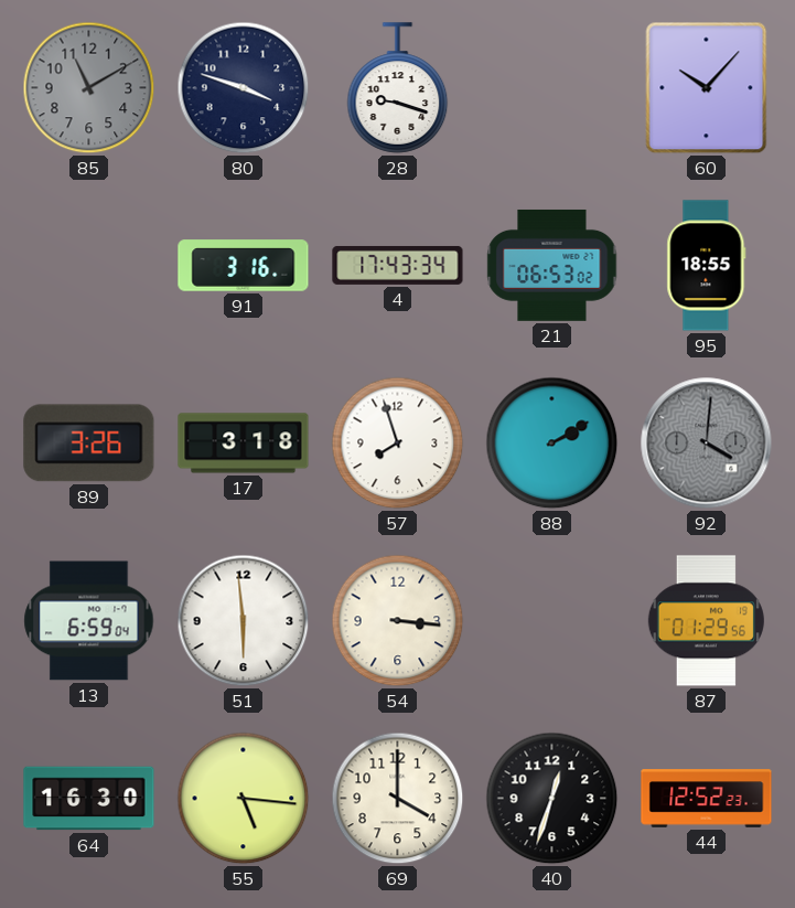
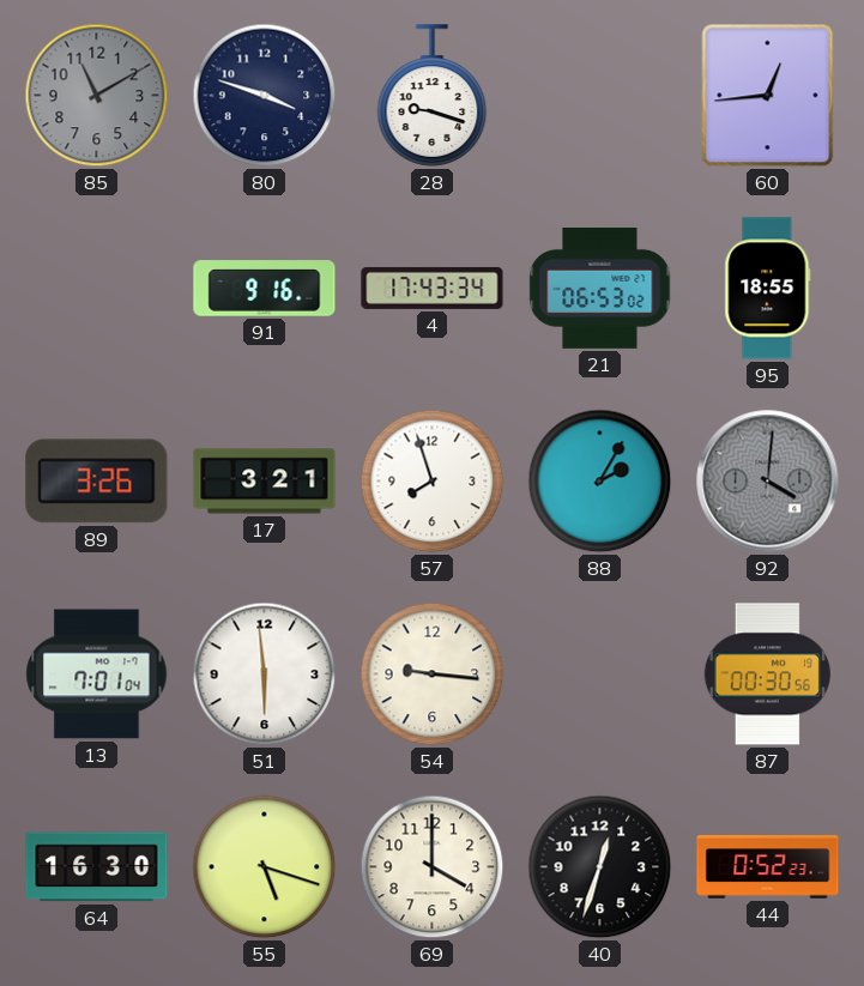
60: 10:07 -> 12:44 (768, 96)
91: 3:16 -> 9:16 (265, 289)
17: 3:18 -> 3:21 (265, 482)
88: 2:10 -> 2:05 (600, 482)
13: 6:59 -> 7:01 (97, 675)
54: 3:16 -> 9:16 (433, 675)
87: 01:29 -> 00:30 (767, 675)
55: 5:16 -> 5:18 (265, 867)
44: 12:52 -> 0:52 (768, 867)
